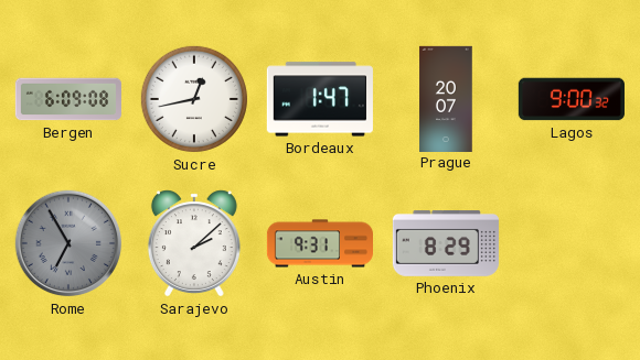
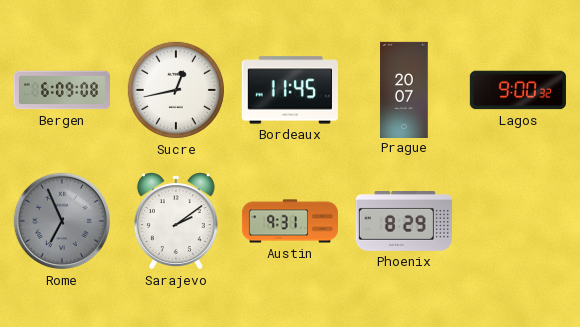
Bordeaux: 1:47 -> 11:45 (290, 90)
Rome: 6:55 -> 6:56 (62, 221)
Sarajevo: 2:08 -> 2:09 (176, 221)
